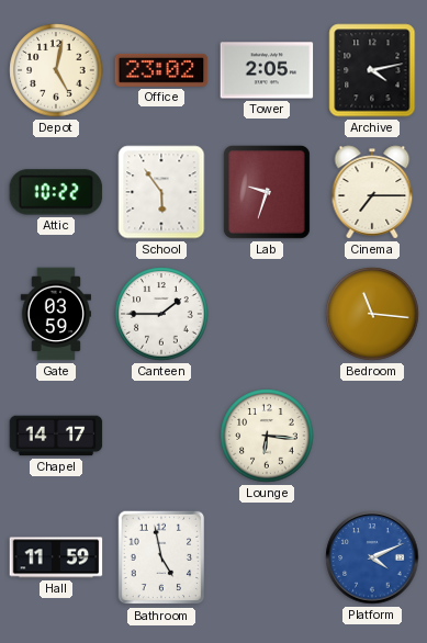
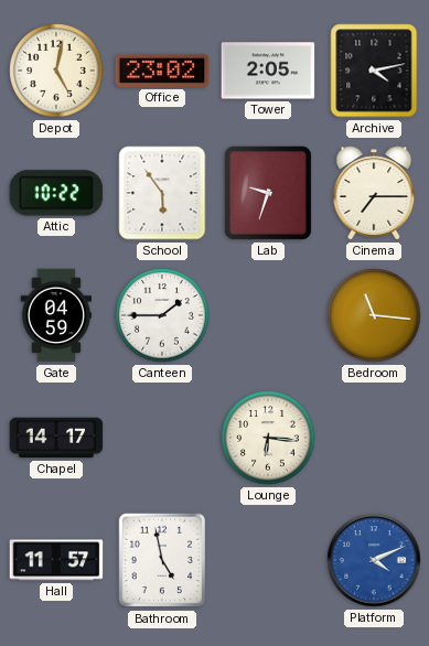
Gate: 03:59 -> 04:59 (55, 315)
Hall: 11:59 -> 11:57 (56, 560)
